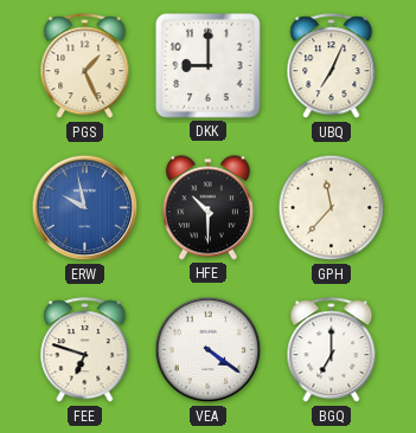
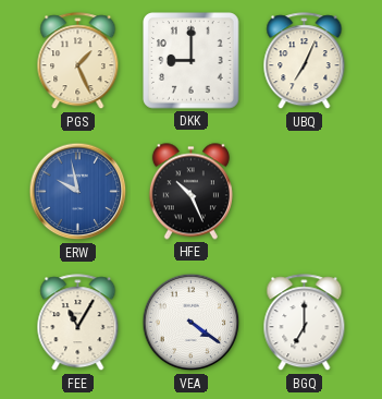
HFE: 10:30 -> 10:26 (190, 192)
GPH: 11:37 -> none (332, 208)
FEE: 6:48 -> 11:05 (78, 323)
